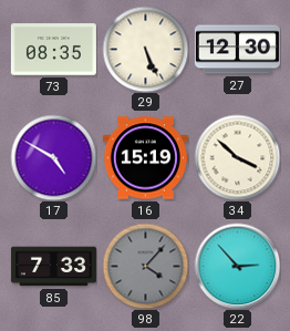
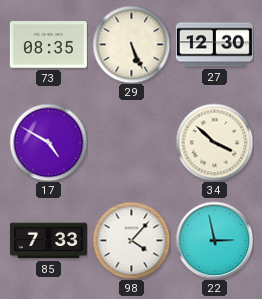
16: 15:19 -> none (145, 158)
98 dial: grey -> white (131, 240)
22: 2:53 -> 2:58 (214, 240)
